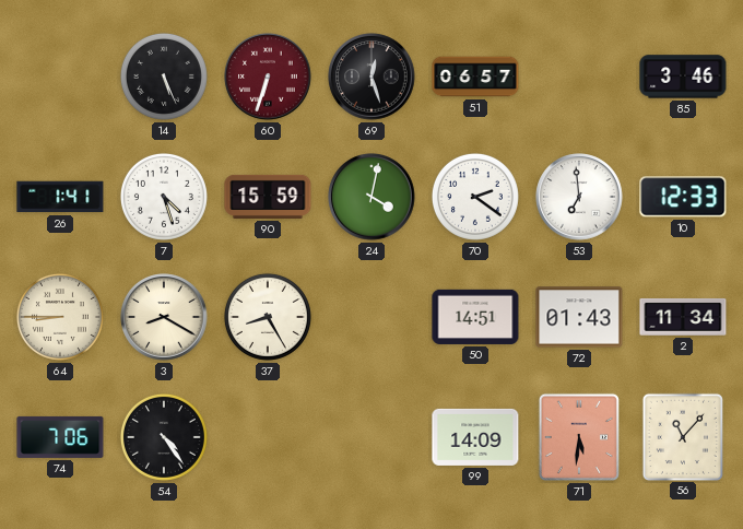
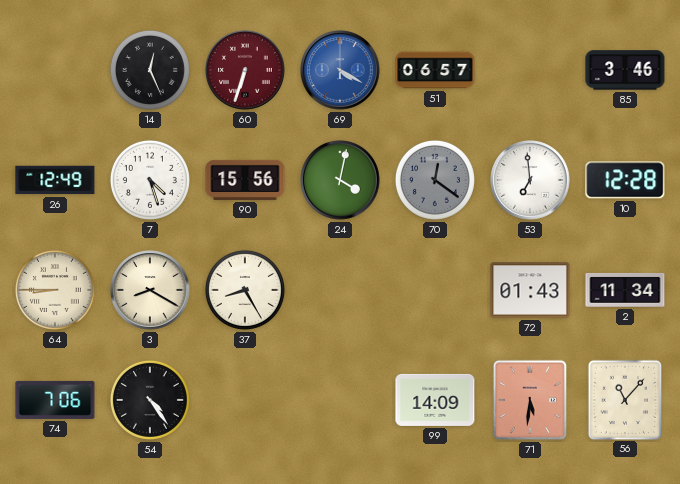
14: 5:26 -> 12:26 (150, 70)
69: 12:27 -> 4:20 (340, 70)
69 dial: black -> blue (340, 70)
26: 1:41 -> 12:49 (55, 180)
90: 15:59 -> 15:56 (245, 180)
70: 2:21 -> 12:21 (435, 180)
70 dial: white -> grey (435, 180)
10: 12:33 -> 12:28 (625, 180)
50: 14:51 -> none (475, 317)
